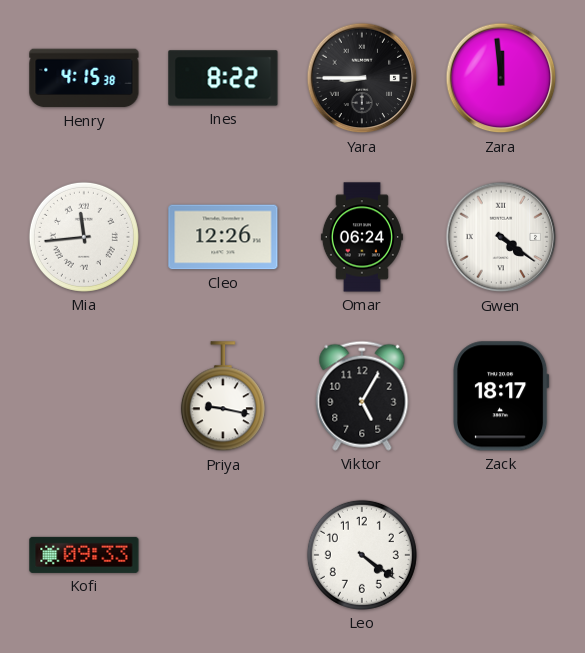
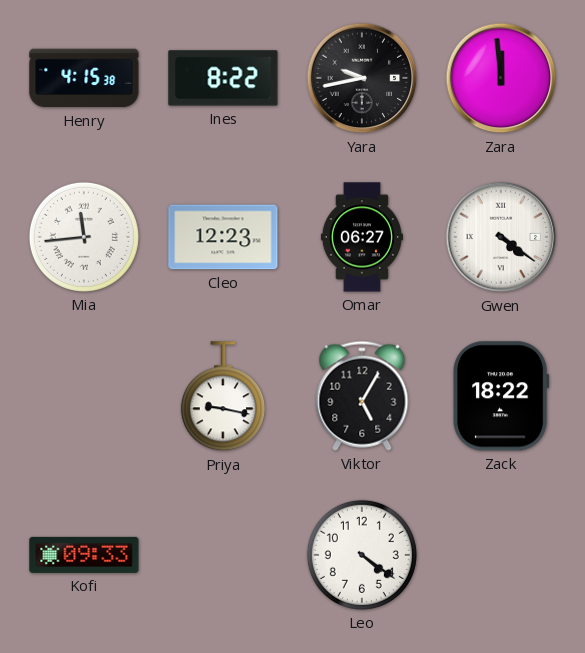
Yara: 8:45 -> 9:43 (362, 78)
Cleo: 12:26 -> 12:23 (223, 237)
Omar: 06:24 -> 06:27 (362, 237)
Zack: 18:17 -> 18:22 (502, 396)
